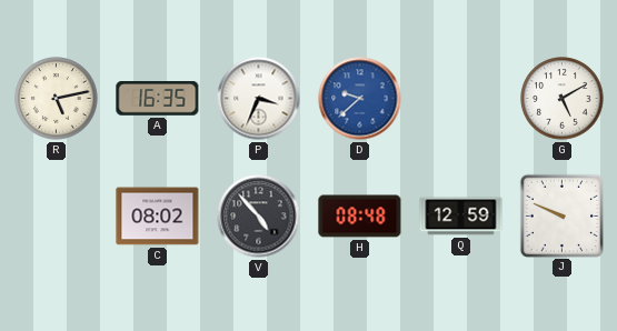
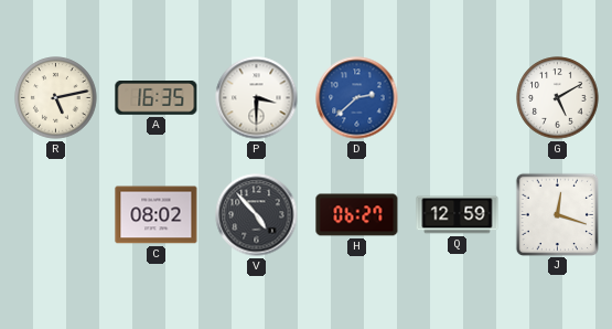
P: 3:34 -> 3:30 (257, 98)
D: 9:38 -> 2:38 (357, 98)
H: 08:48 -> 06:27 (357, 215)
J: 9:49 -> 12:18 (557, 214)
